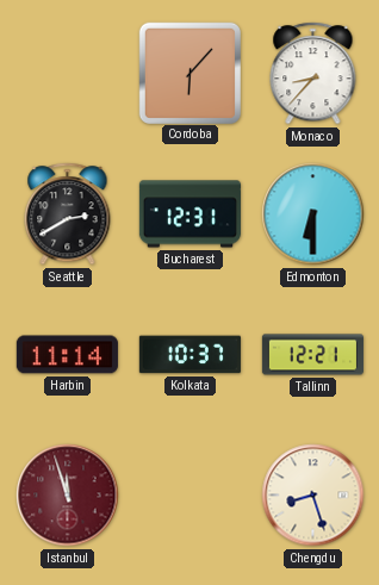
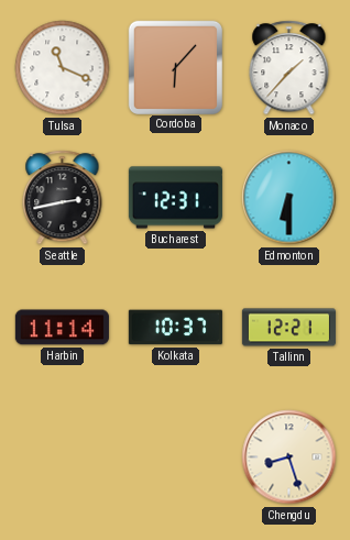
Tulsa: none -> 11:19 (63, 68)
Monaco: 8:37 -> 1:37 (289, 68)
Seattle: 2:40 -> 2:43 (63, 198)
Istanbul: 11:57 -> none (68, 496)
